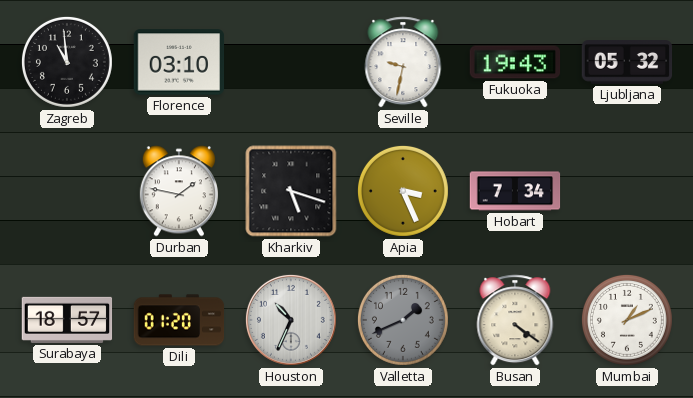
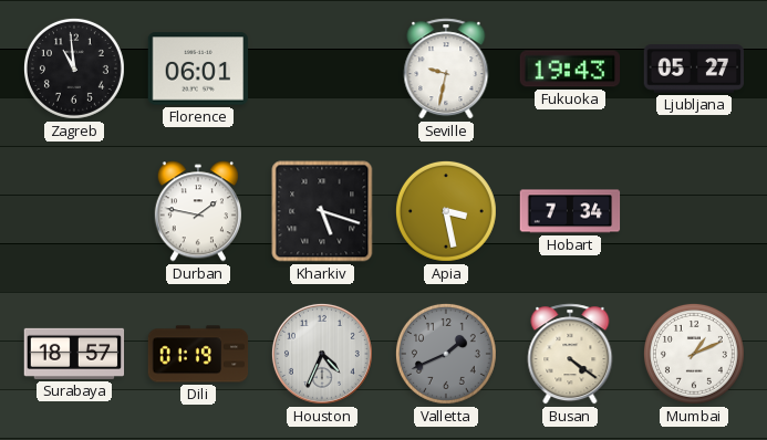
Florence: 03:10 -> 06:01 (198, 69)
Ljubljana: 05:32 -> 05:27 (694, 69)
Apia: 3:26 -> 3:28 (446, 211)
Dili: 01:20 -> 01:19 (198, 354)
Houston: 10:34 -> 4:34 (322, 354)
